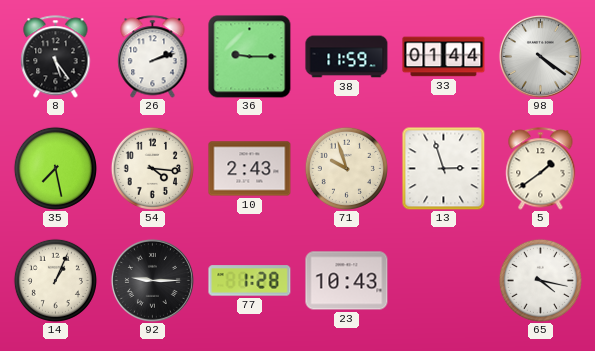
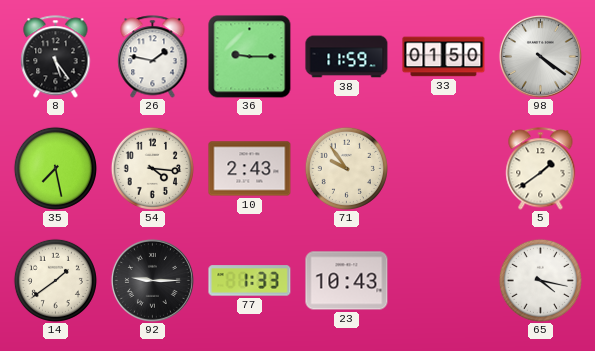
26: 2:12 -> 1:47 (153, 57)
33: 01:44 -> 01:50 (444, 57)
71: 9:57 -> 9:54 (346, 168)
13: 2:57 -> none (443, 168)
14: 1:04 -> 1:39 (55, 280)
77: 1:28 -> 1:33 (250, 281)
